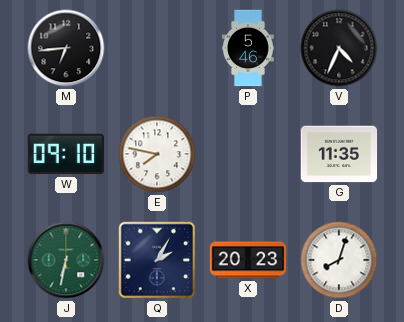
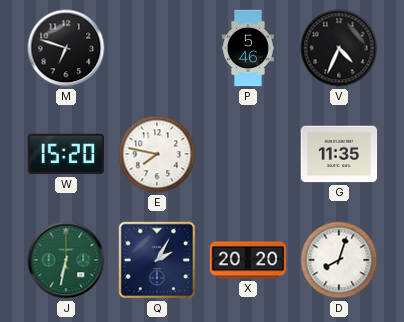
M: 6:44 -> 6:48 (66, 48)
W: 09:10 -> 15:20 (66, 154)
X: 20:23 -> 20:20 (248, 260)
